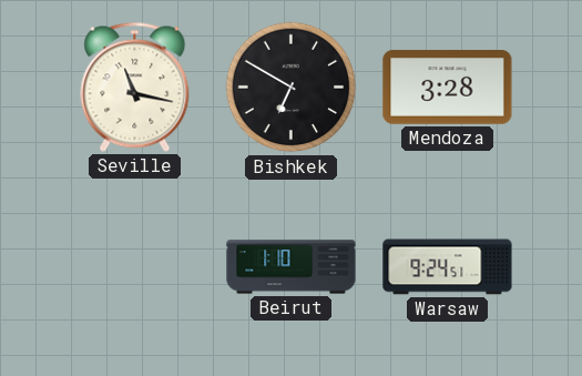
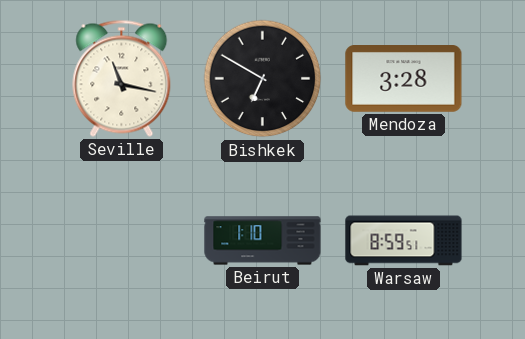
Warsaw: 9:24 -> 8:59 (404, 241)
